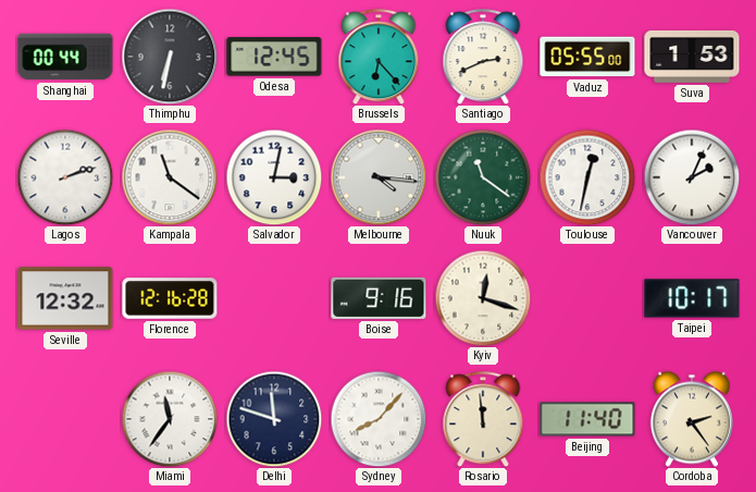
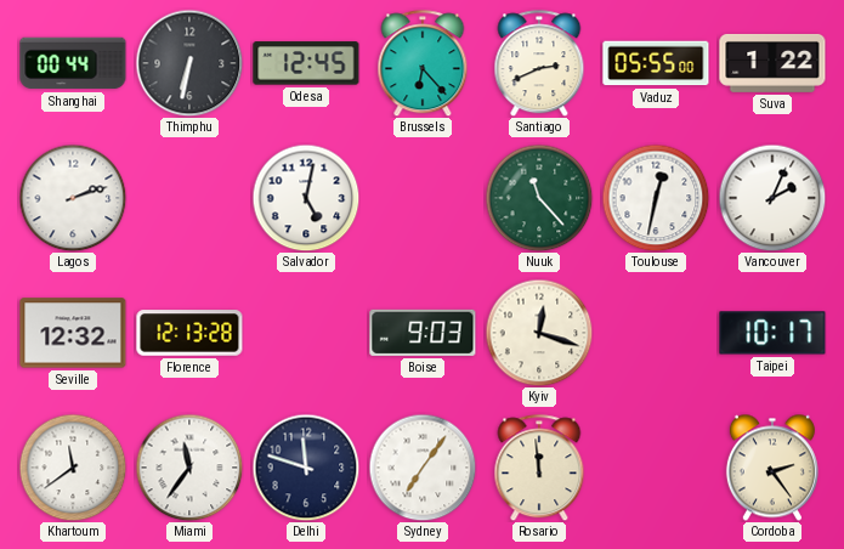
Suva: 1:53 -> 1:22 (772, 63)
Kampala: 11:21 -> none (170, 177)
Salvador: 3:02 -> 5:02 (306, 198)
Melbourne: 4:16 -> none (379, 177)
Nuuk: 11:21 -> 11:23 (539, 198)
Florence: 12:16 -> 12:13 (189, 333)
Boise: 9:16 -> 9:03 (423, 333)
Khartoum: none -> 11:39 (73, 468)
Sydney: 8:07 -> 7:06 (423, 468)
Beijing: 11:40 -> none (587, 419)
